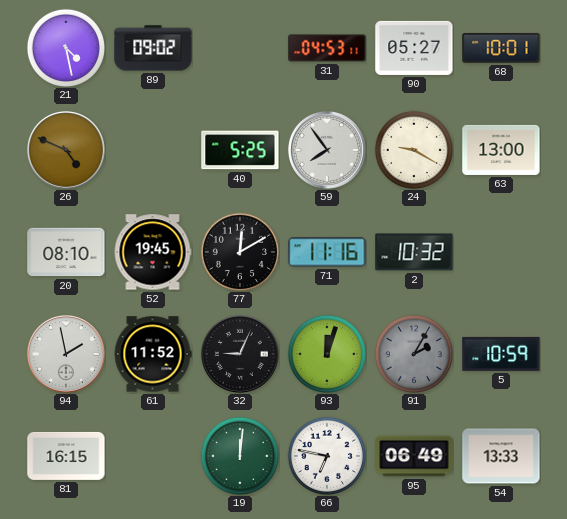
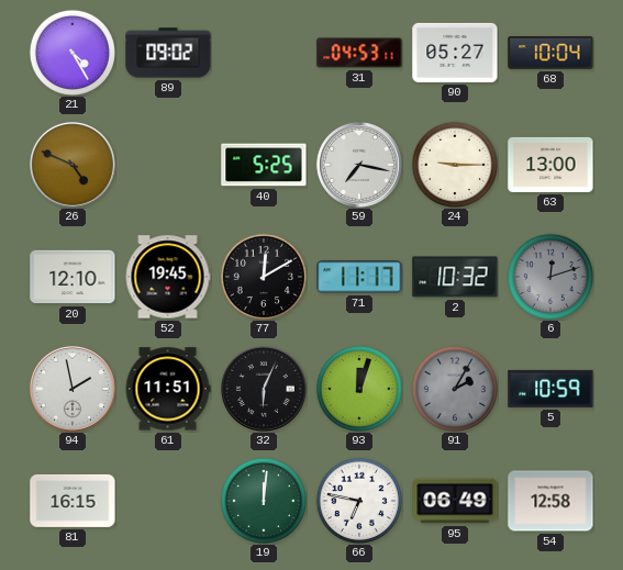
21: 4:28 -> 4:25 (71, 52)
68: 10:01 -> 10:04 (550, 53)
59: 7:54 -> 7:17 (359, 165)
24: 9:20 -> 9:15 (454, 164)
20: 08:10 -> 12:10 (73, 277)
71: 11:16 -> 11:17 (359, 277)
6: none -> 12:12 (549, 276)
61: 11:52 -> 11:51 (168, 389)
32: 9:04 -> 6:04 (264, 389)
54: 13:33 -> 12:58 (550, 501)
